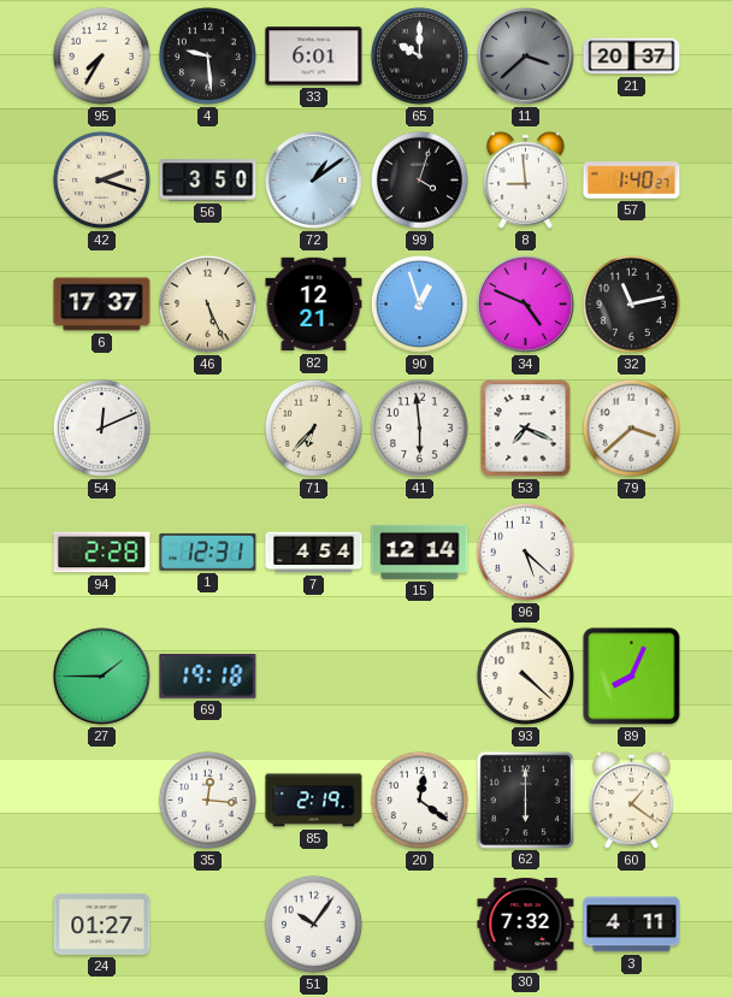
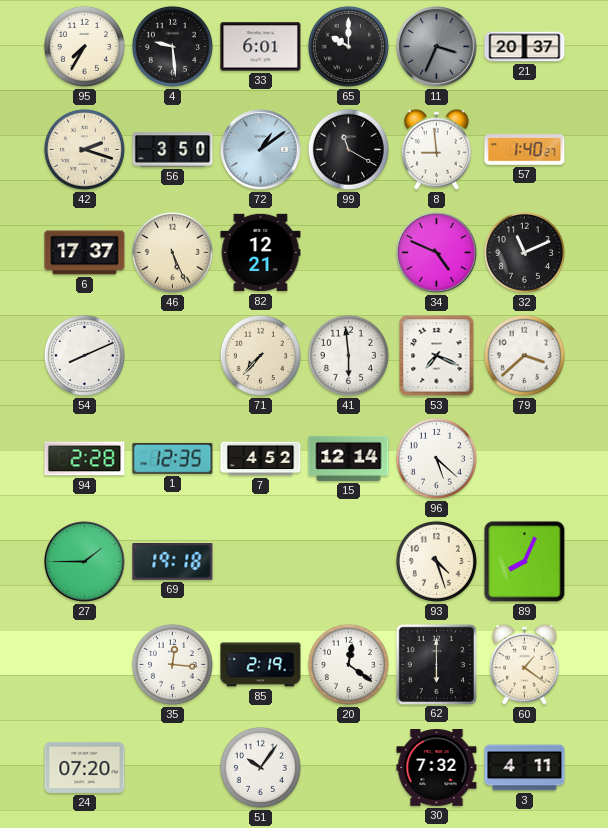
11: 3:38 -> 3:34 (437, 47)
99: 4:03 -> 11:20 (348, 149)
90: 12:57 -> none (419, 303)
32: 11:13 -> 11:11 (524, 252)
54: 12:11 -> 8:11 (84, 355)
71: 6:37 -> 7:37 (260, 355)
1: 12:31 -> 12:35 (173, 458)
7: 4:54 -> 4:52 (261, 459)
93: 4:22 -> 4:27 (436, 561)
24: 01:27 -> 07:20 (85, 767)
